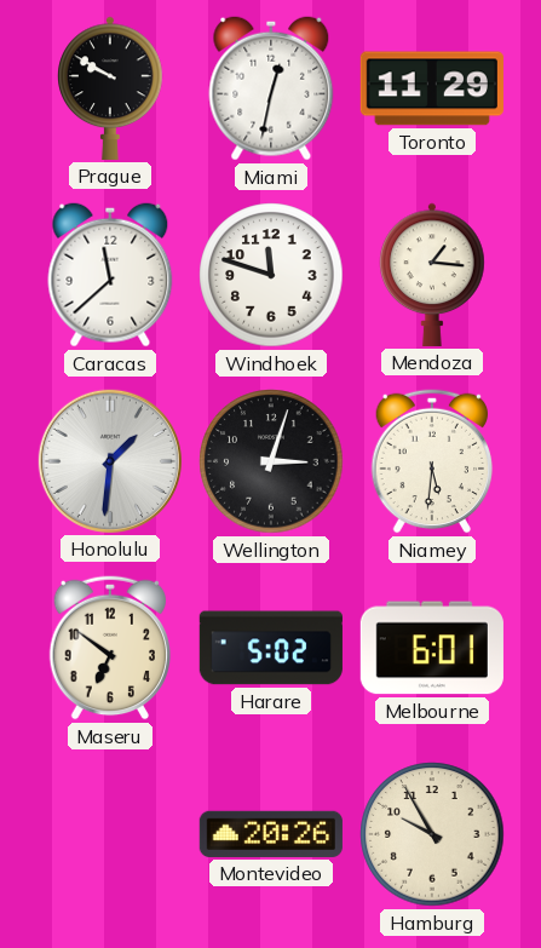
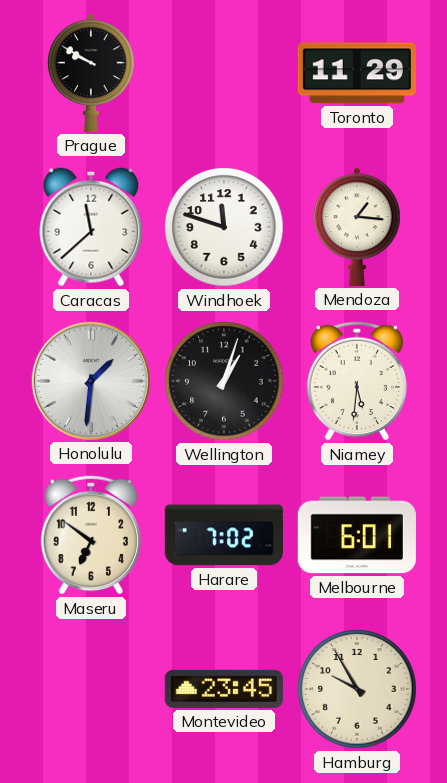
Miami: 12:32 -> none (271, 88)
Wellington: 3:03 -> 1:03 (224, 381)
Harare: 5:02 -> 7:02 (224, 535)
Montevideo: 20:26 -> 23:45 (224, 689)
